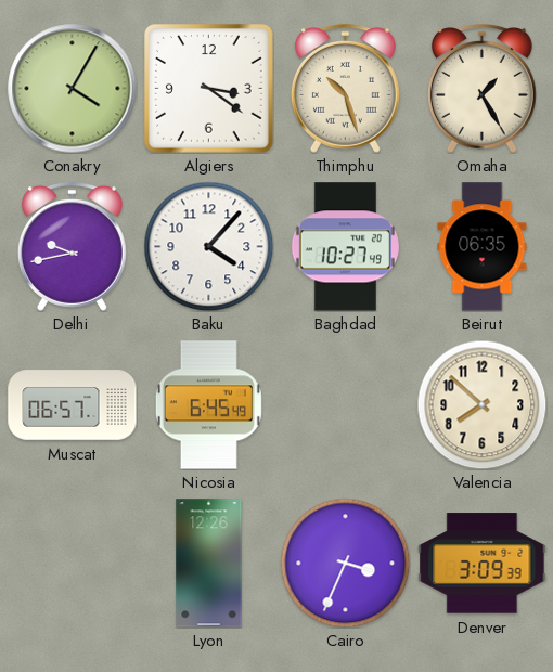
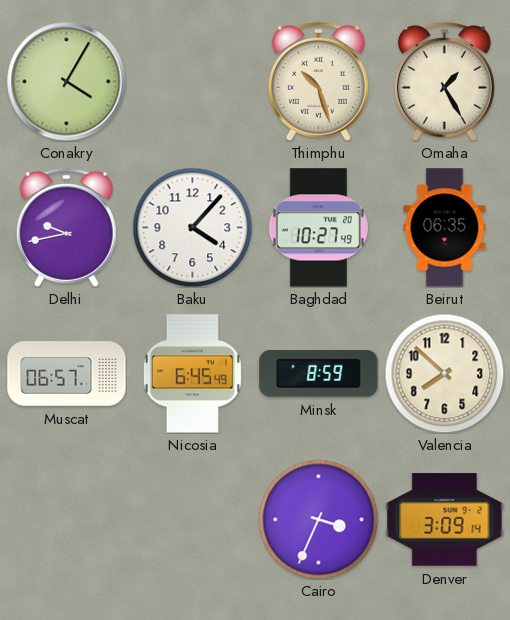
Algiers: 3:21 -> none (209, 89)
Minsk: none -> 8:59 (319, 374)
Lyon: 12:26 -> none (209, 564)
Denver: 3:09:39 -> 3:09:14 (445, 520)
